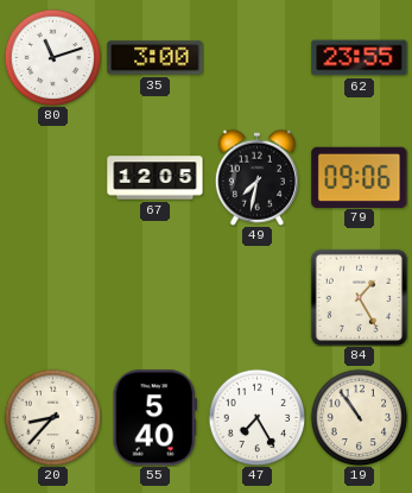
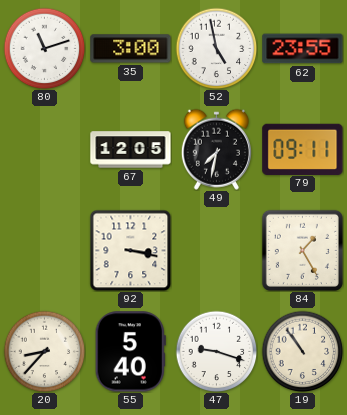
52: none -> 4:58 (216, 48)
79: 09:06 -> 09:11 (303, 149)
92: none -> 3:17 (130, 250)
47: 7:25 -> 9:18 (216, 351)
